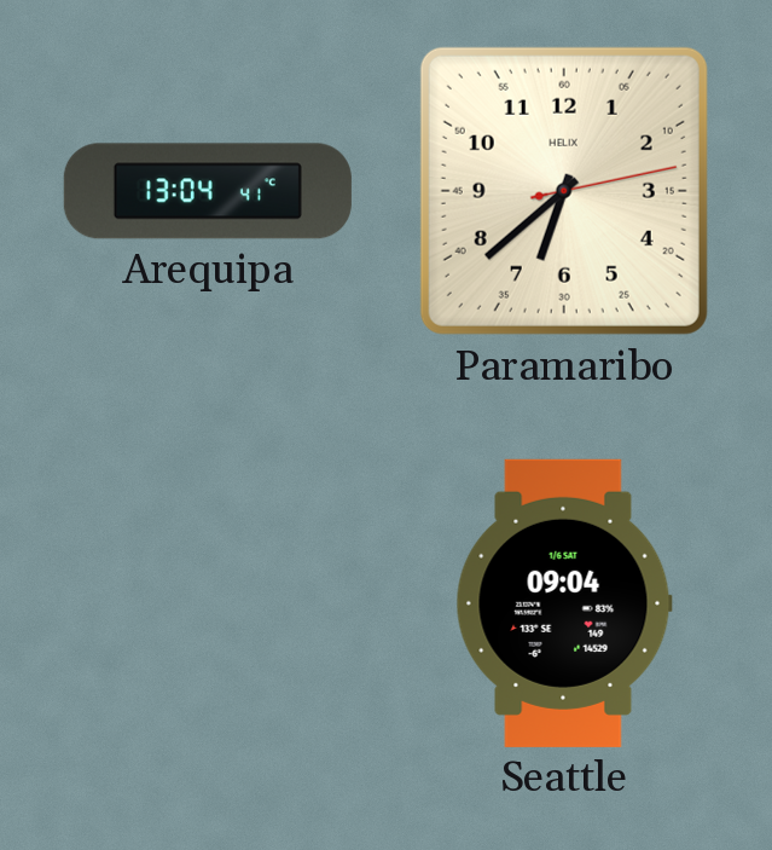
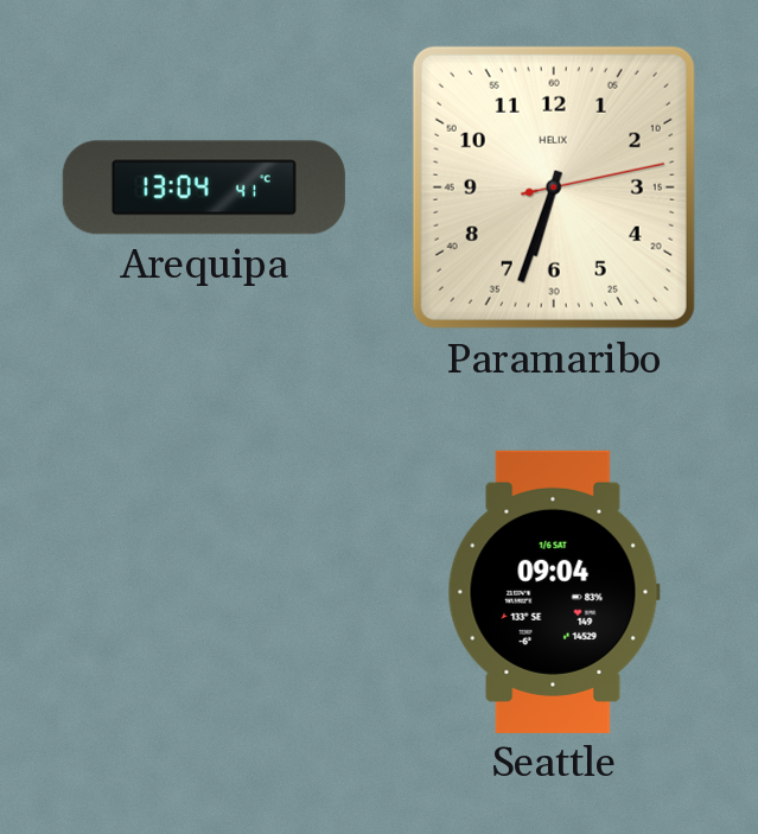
Paramaribo: 6:38 -> 6:33 (554, 187)
